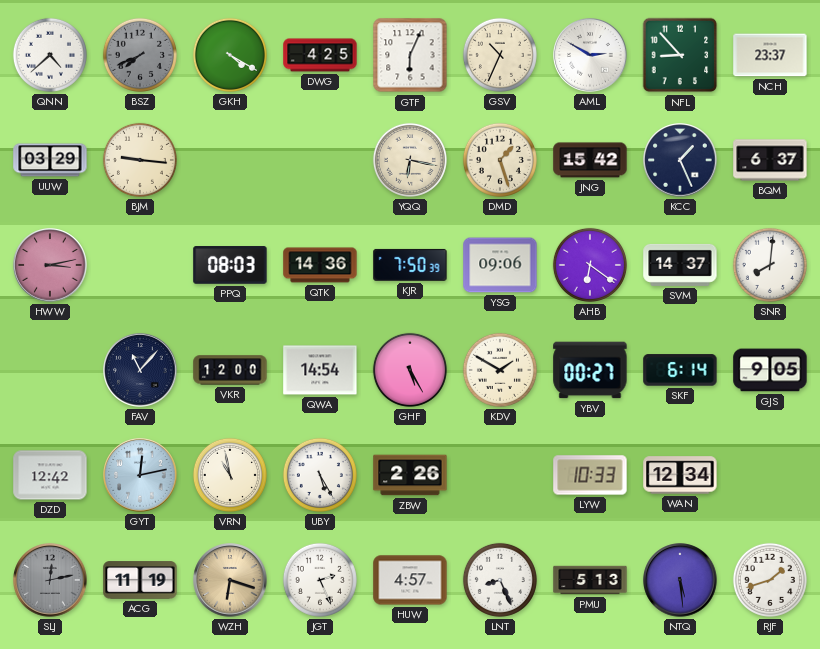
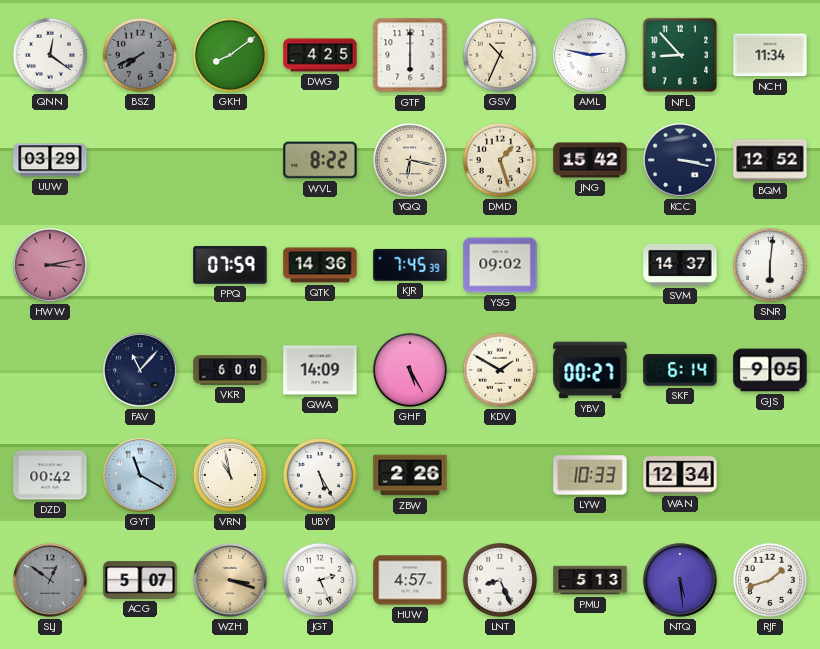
QNN: 4:38 -> 12:21 (50, 55)
GKH: 4:20 -> 8:09 (230, 55)
GTF: 6:04 -> 6:00 (410, 55)
AML: 2:50 -> 2:47 (590, 55)
NCH: 23:37 -> 11:34 (770, 55)
BJM: 9:16 -> none (140, 160)
WVL: none -> 8:22 (320, 160)
KCC: 1:26 -> 3:17 (680, 160)
BQM: 6:37 -> 12:52 (770, 160)
PPQ: 08:03 -> 07:59 (230, 265)
KJR: 7:50 -> 7:45 (410, 265)
YSG: 09:06 -> 09:02 (500, 265)
AHB: 6:21 -> none (590, 265)
SNR: 8:01 -> 6:01 (770, 265)
VKR: 12:00 -> 6:00 (230, 370)
QWA: 14:54 -> 14:09 (320, 370)
DZD: 12:42 -> 00:42 (50, 475)
GYT: 12:13 -> 11:20 (140, 475)
SLJ: 12:13 -> 12:51 (50, 580)
ACG: 11:19 -> 5:07 (140, 580)
WZH: 6:18 -> 3:18 (230, 580)
